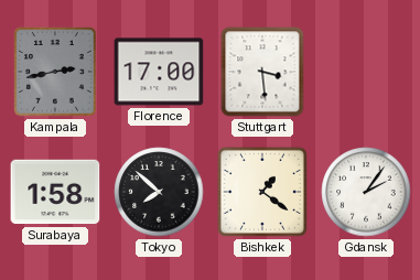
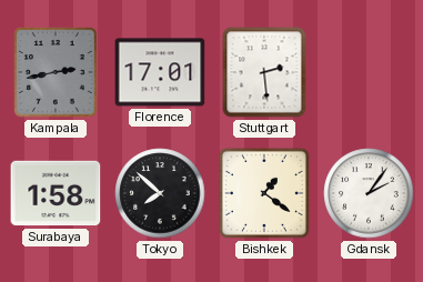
Florence: 17:00 -> 17:01 (160, 72)
Stuttgart: 3:29 -> 2:29 (264, 72)
